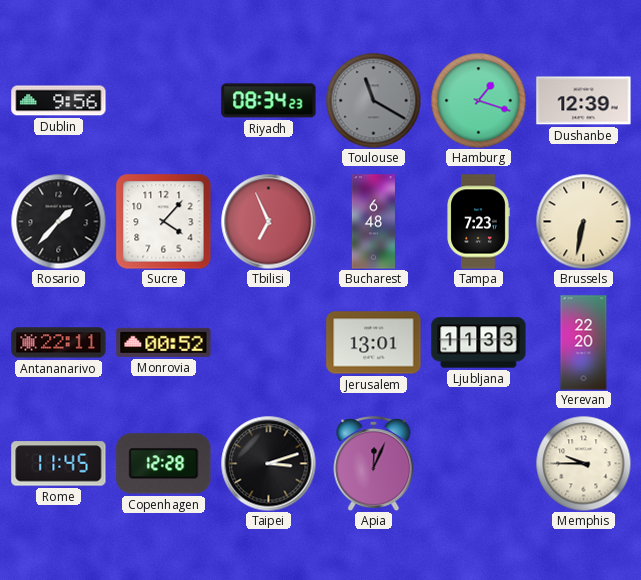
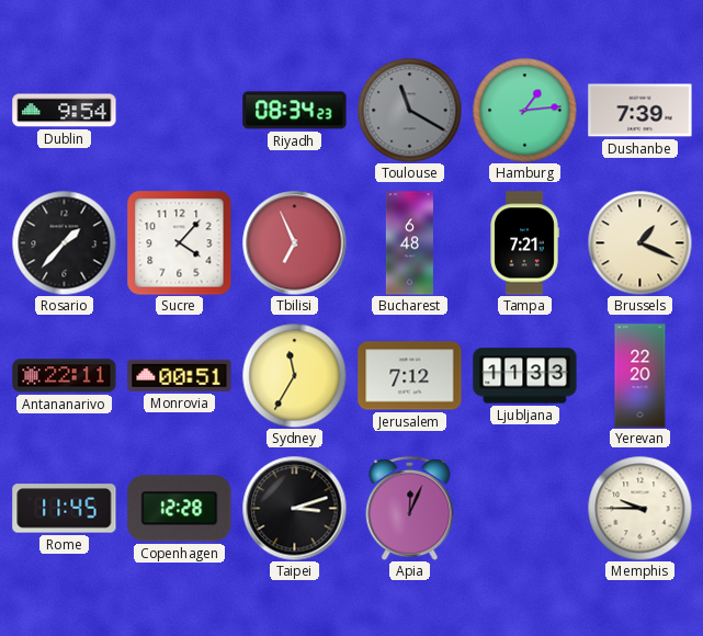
Dublin: 9:56 -> 9:54 (65, 111)
Hamburg: 1:18 -> 1:14 (524, 110)
Dushanbe: 12:39 -> 7:39 (640, 111)
Tampa: 7:23 -> 7:21 (524, 243)
Brussels: 6:32 -> 1:19 (639, 242)
Monrovia: 00:52 -> 00:51 (180, 375)
Sydney: none -> 11:35 (294, 375)
Jerusalem: 13:01 -> 7:12 (410, 376)
